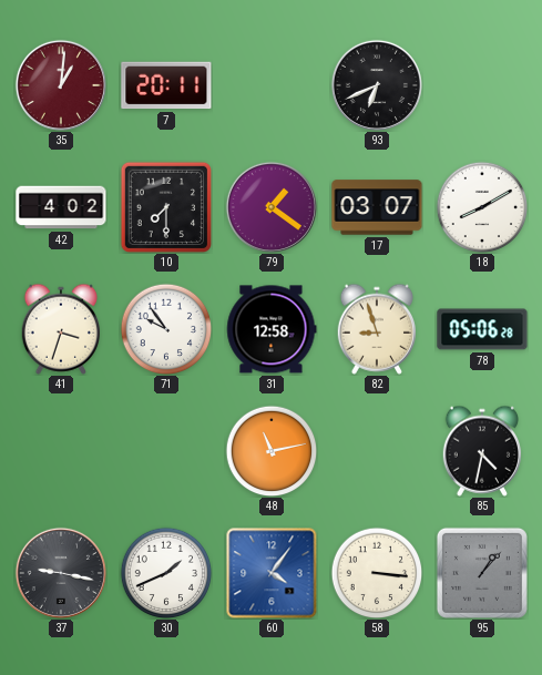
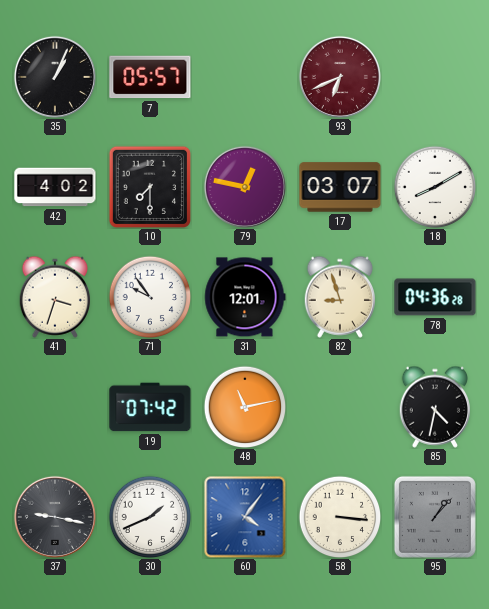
35: 1:01 -> 1:04 (55, 77)
35 dial: burgundy -> black (55, 77)
7: 20:11 -> 05:57 (150, 77)
93 dial: black -> burgundy (340, 77)
79: 1:21 -> 12:47 (245, 187)
31: 12:58 -> 12:01 (245, 297)
78: 05:06 -> 04:36 (435, 297)
19: none -> 07:42 (150, 407)
